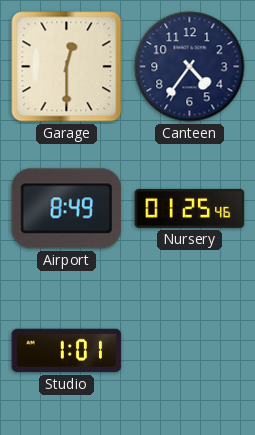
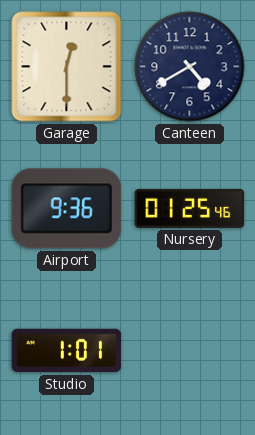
Canteen: 4:36 -> 4:40 (190, 67)
Airport: 8:49 -> 9:36 (67, 209)
